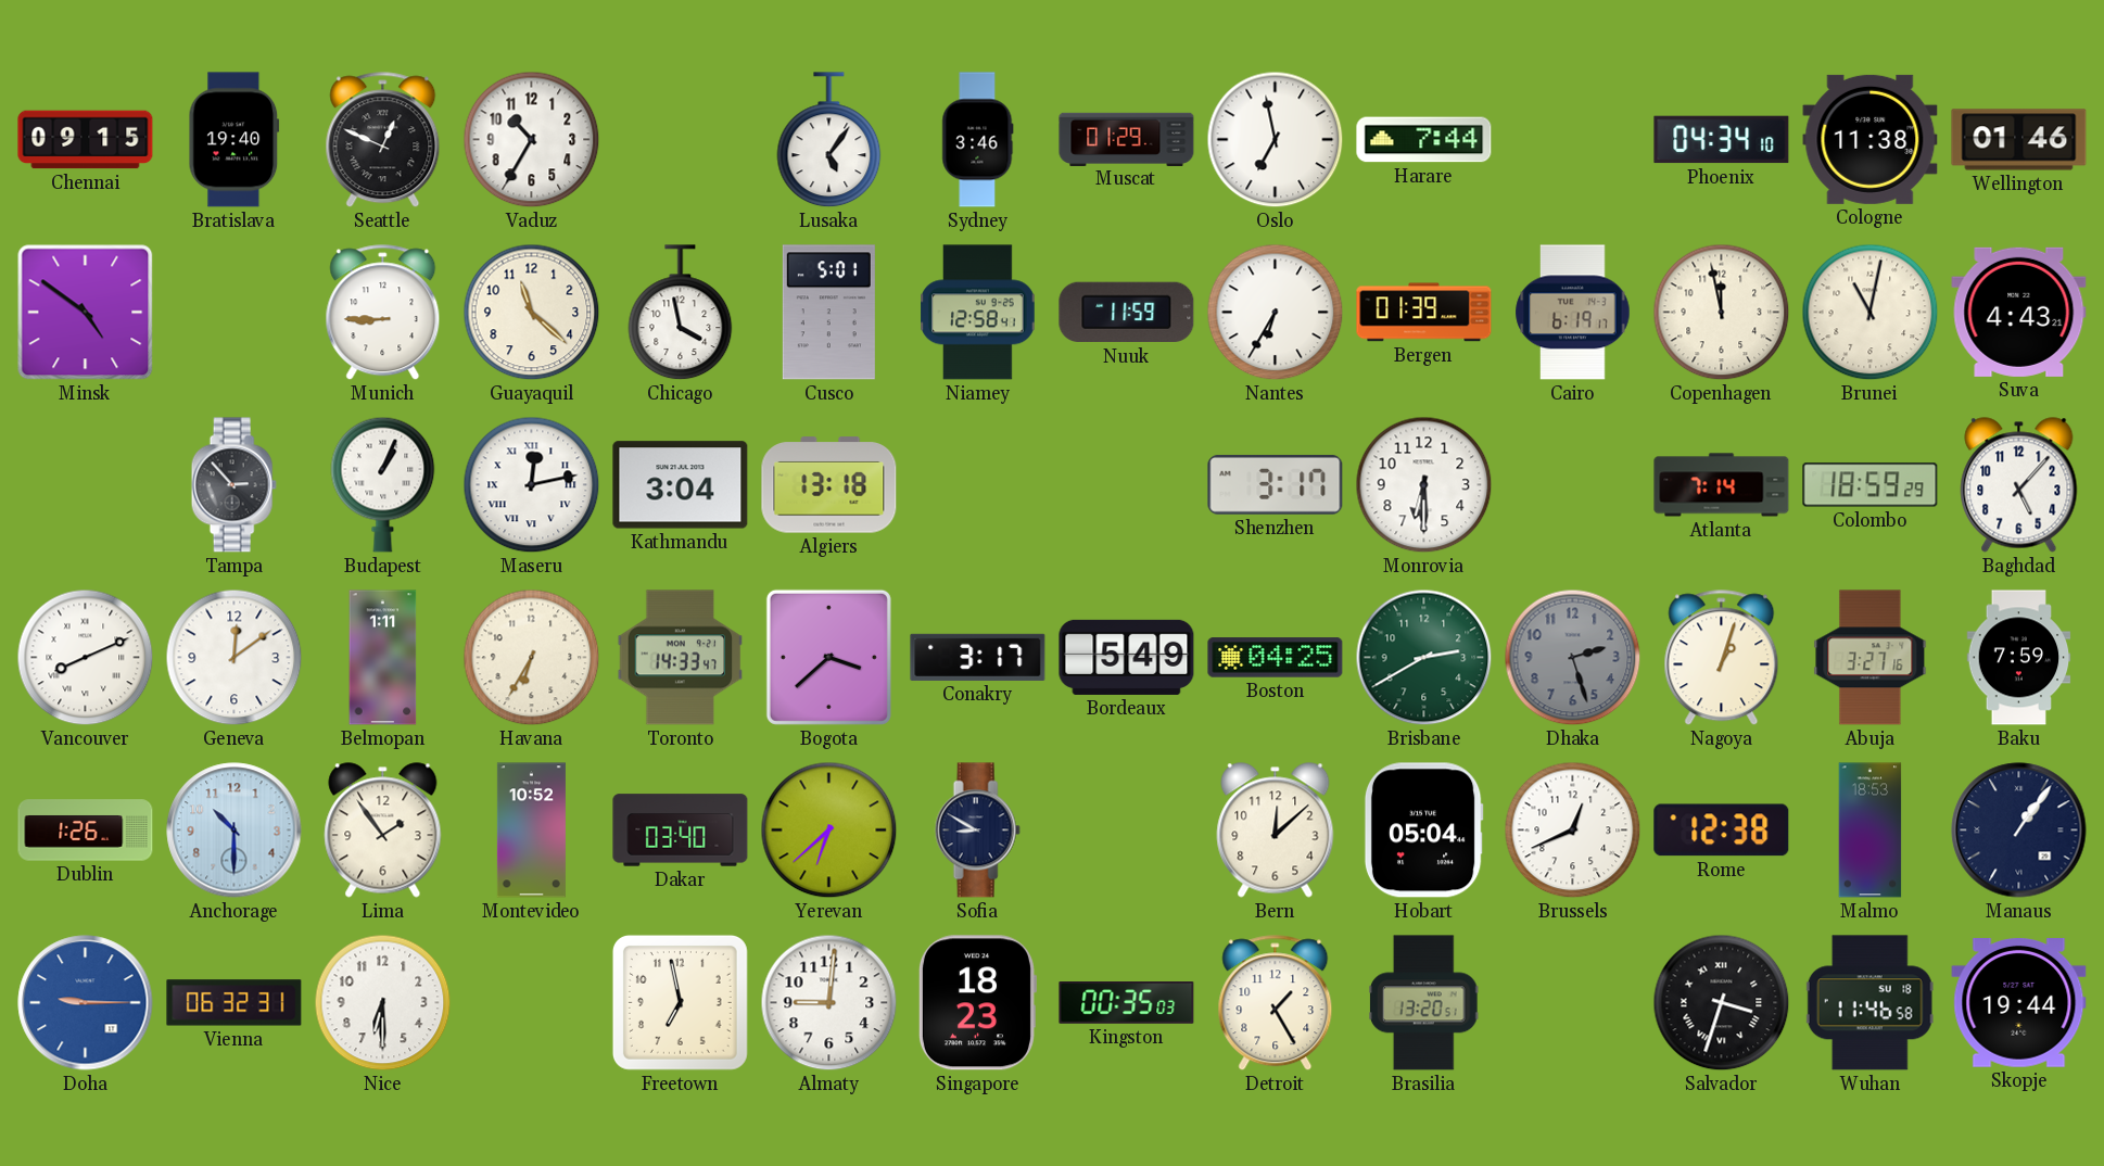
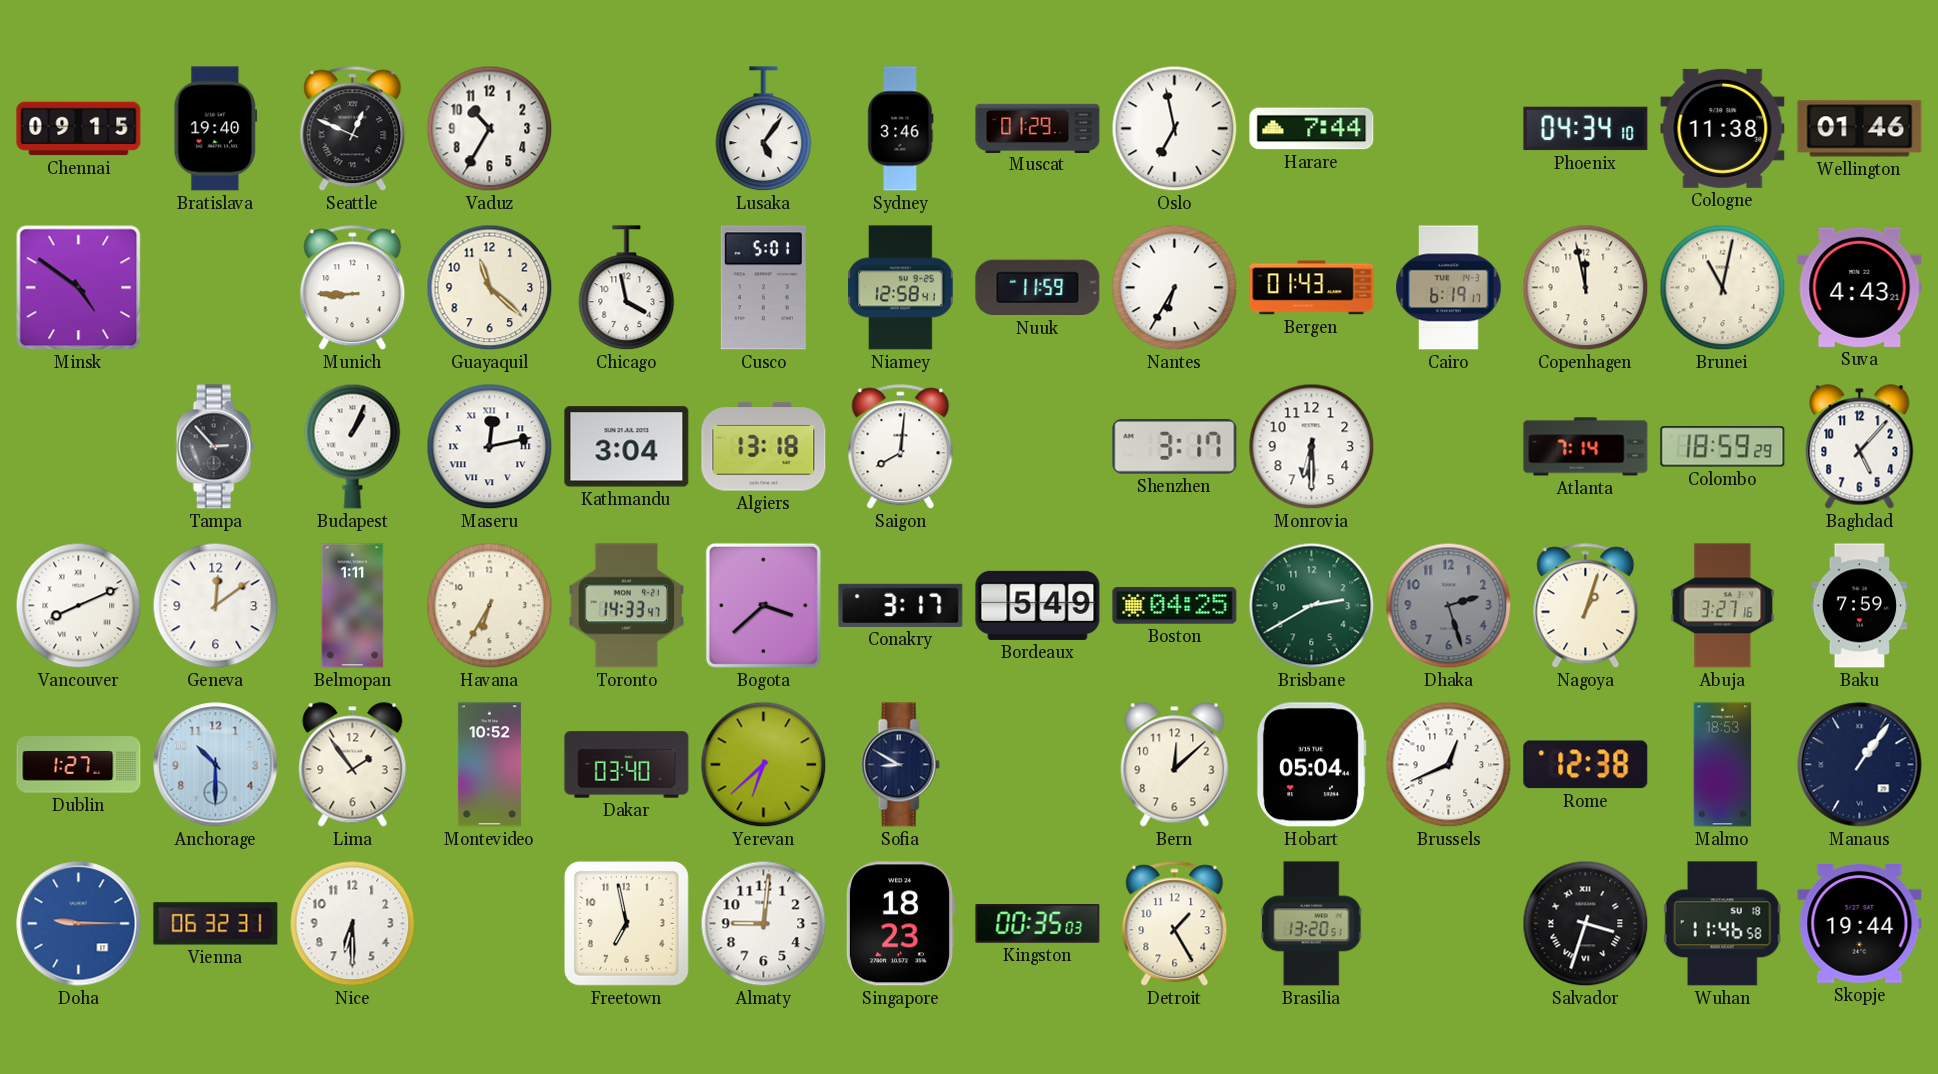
Bergen: 01:39 -> 01:43 (1312, 288)
Saigon: none -> 8:01 (901, 447)
Dublin: 1:26 -> 1:27 (79, 765)
